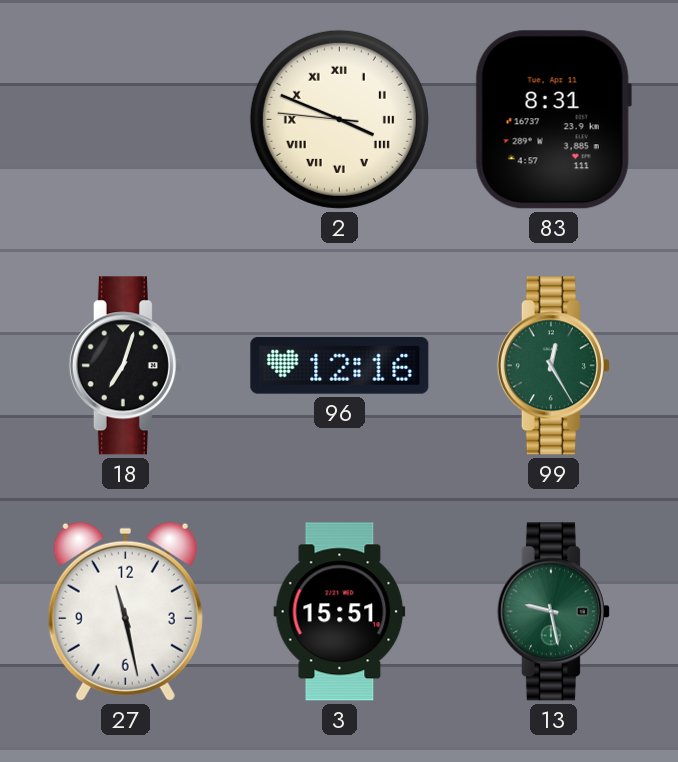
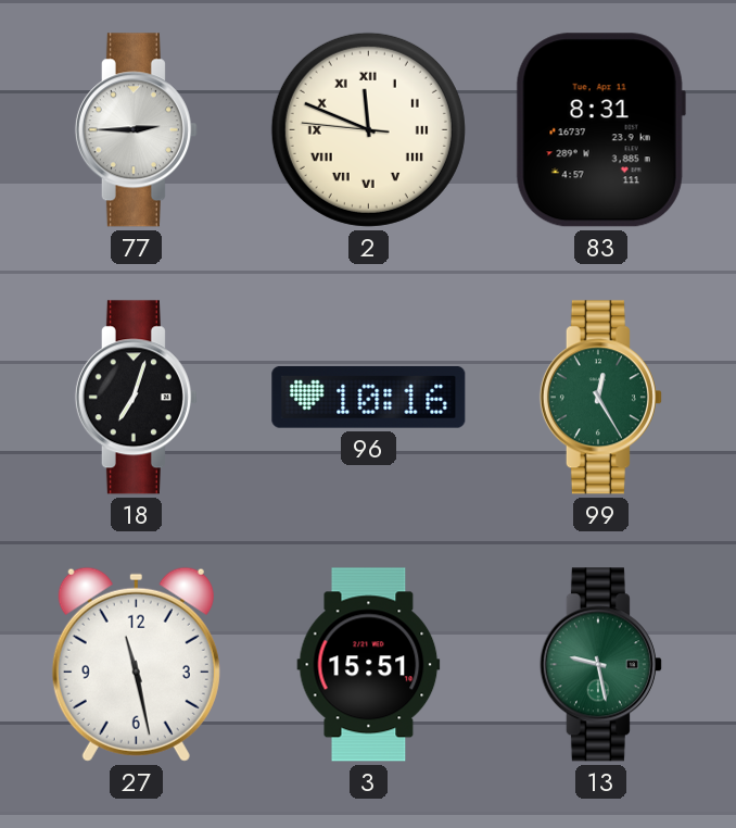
77: none -> 2:45 (136, 130)
2: 3:48 -> 11:48 (368, 129)
96: 12:16 -> 10:16 (369, 398)
